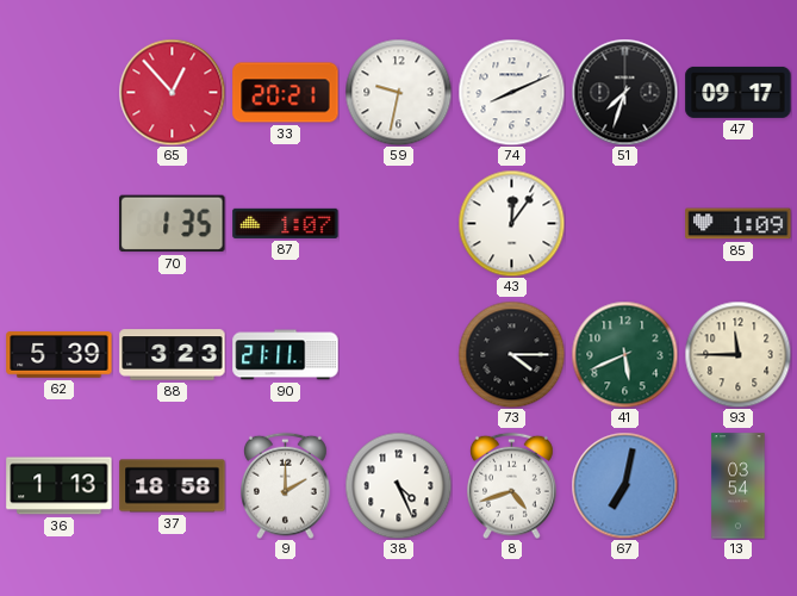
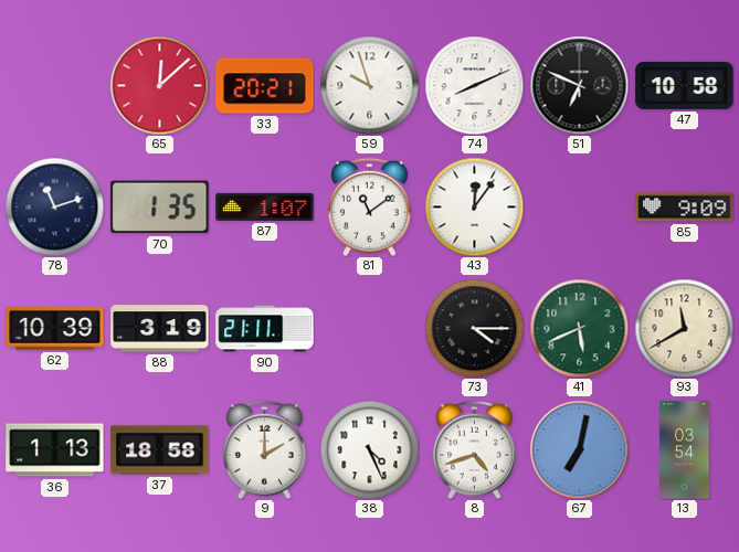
65: 12:53 -> 12:08 (159, 85)
59: 9:32 -> 9:57 (369, 85)
51: 7:33 -> 6:49 (579, 85)
47: 09:17 -> 10:58 (685, 85)
78: none -> 11:12 (54, 206)
81: none -> 11:09 (370, 206)
85: 1:09 -> 9:09 (685, 208)
62: 5:39 -> 10:39 (55, 329)
88: 3:23 -> 3:19 (160, 329)
93: 11:45 -> 11:40 (684, 328)
